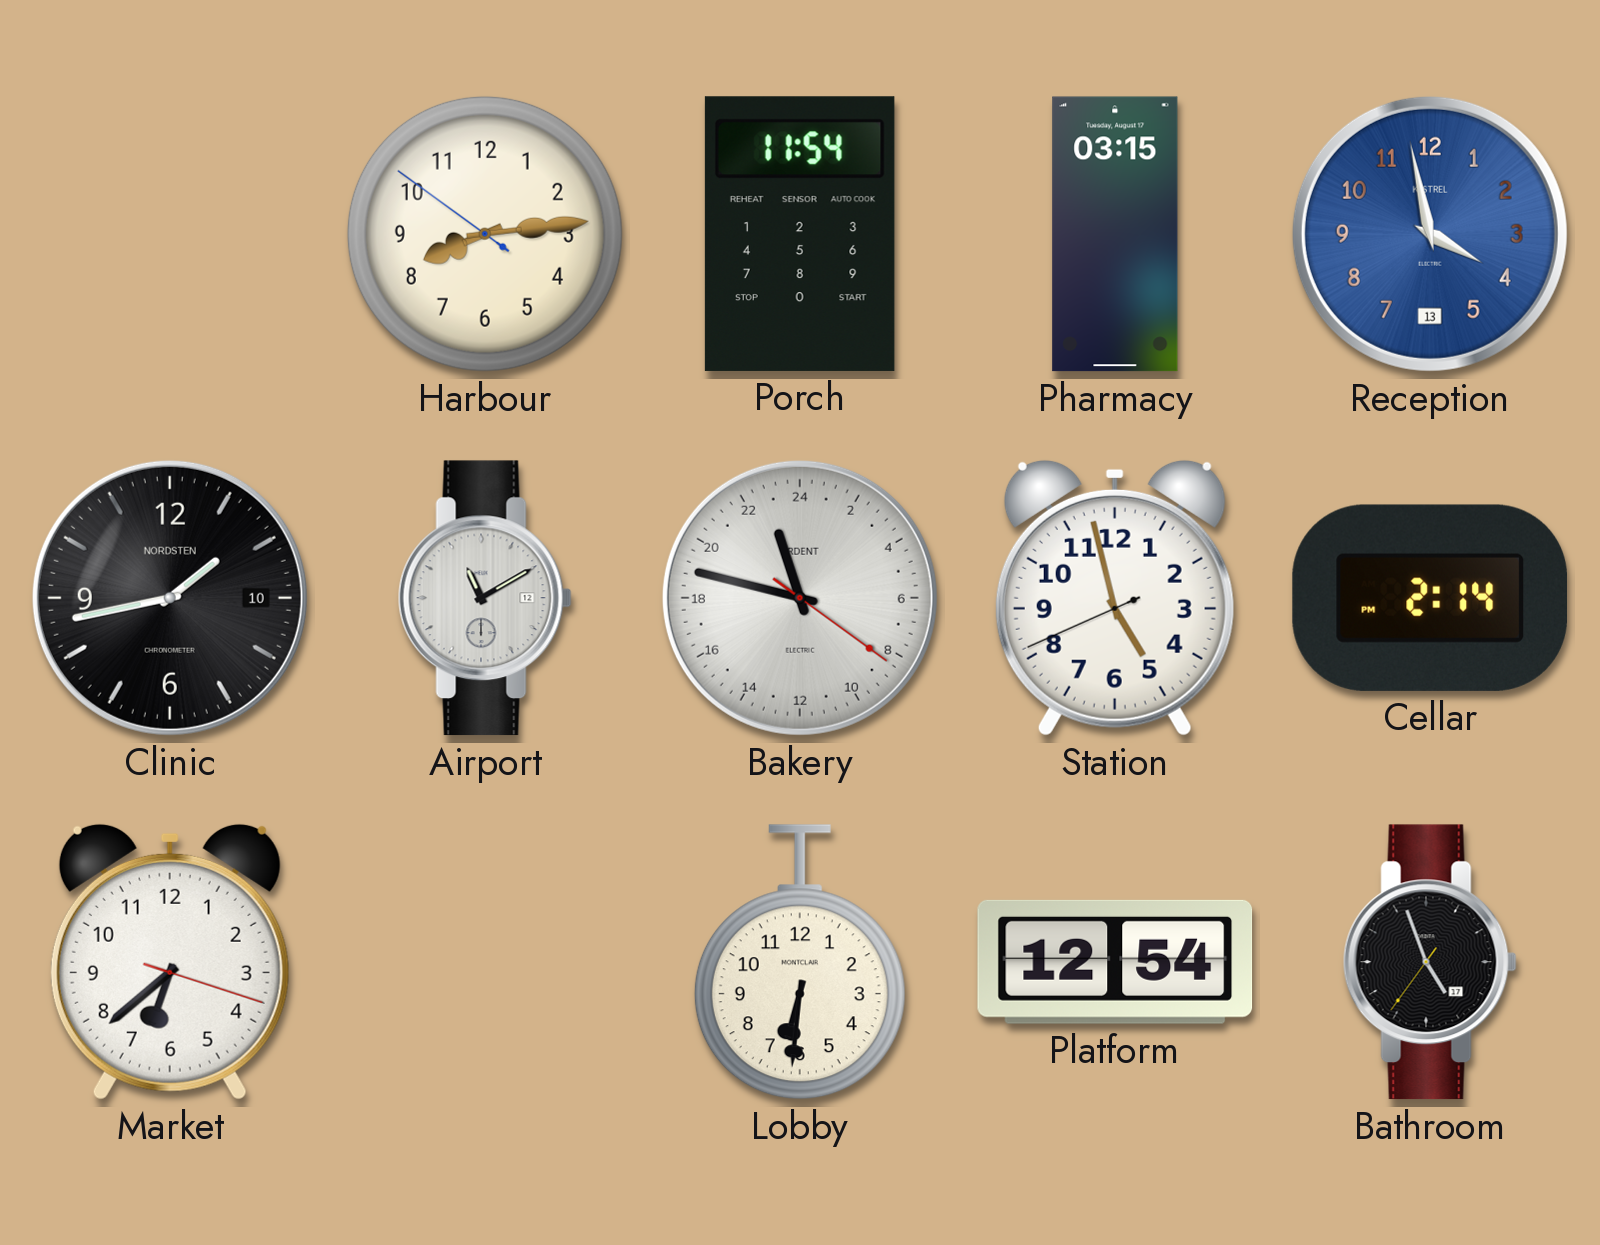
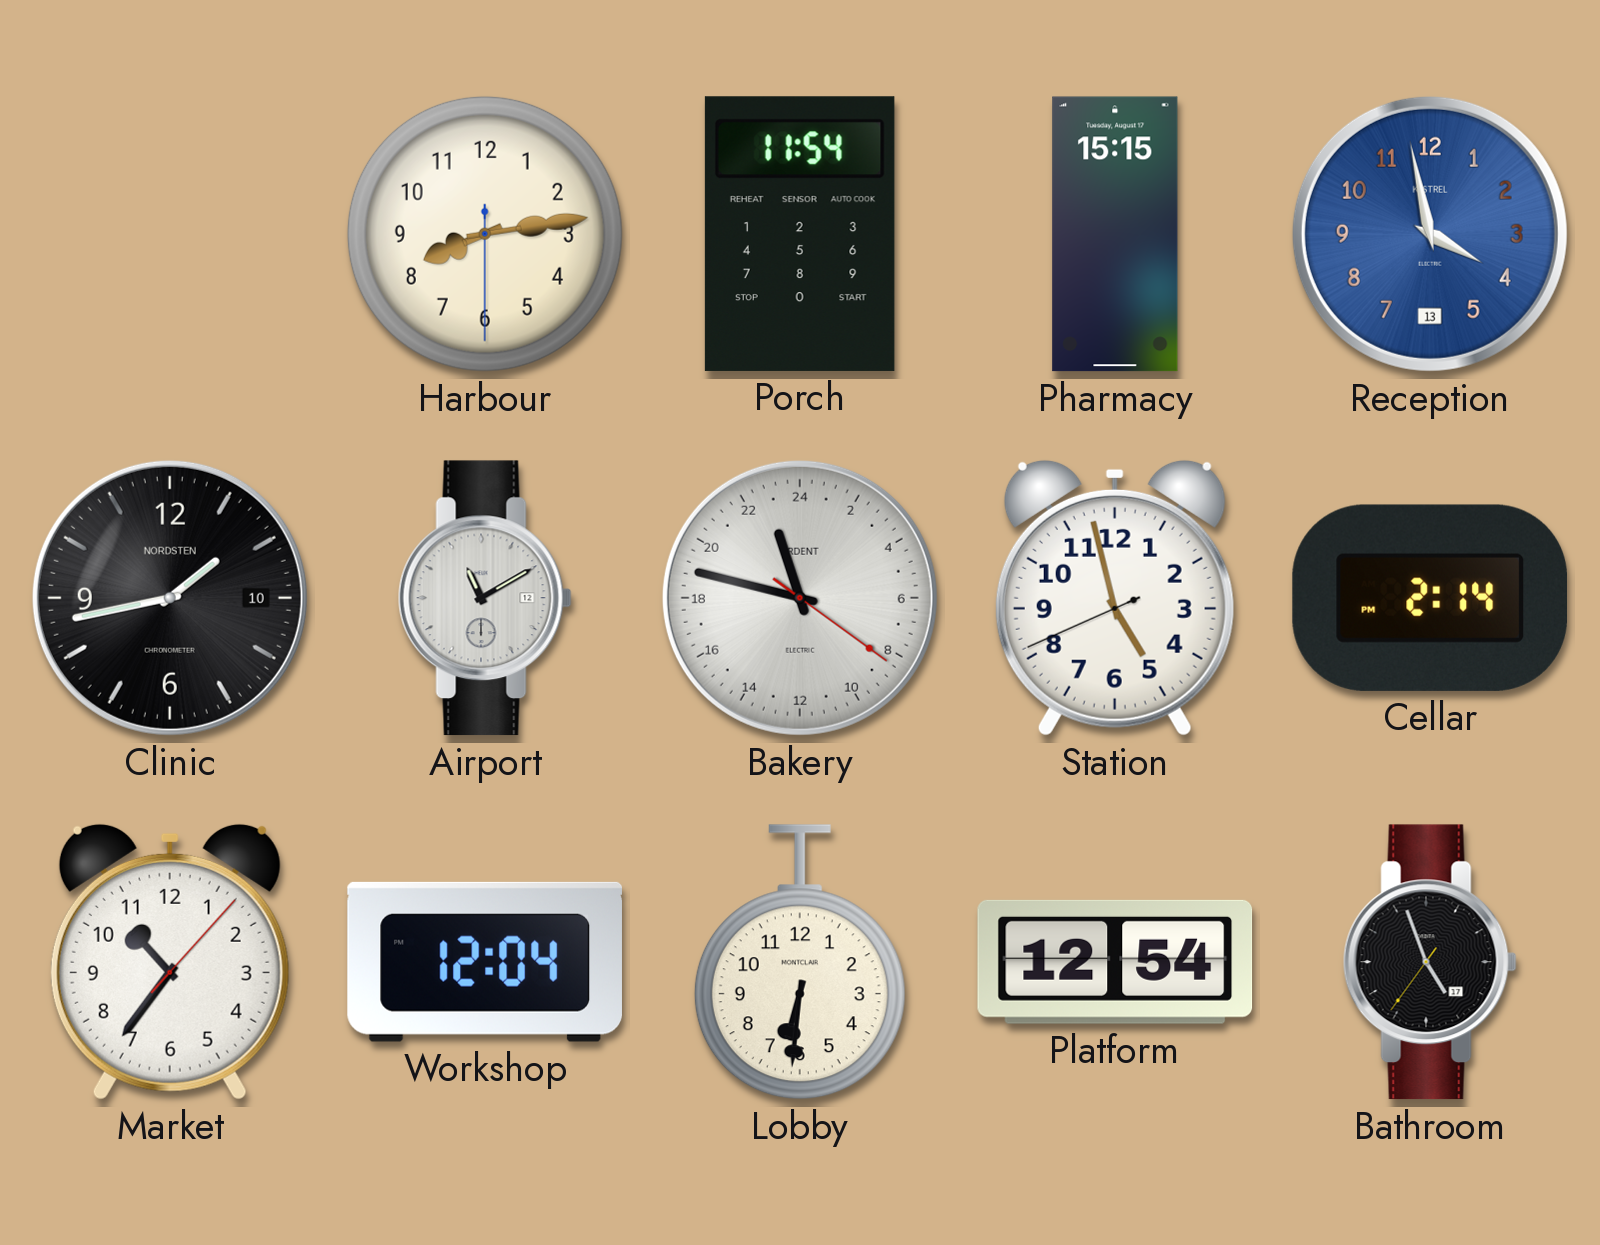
Harbour: 8:13:51 -> 8:13:30 (485, 234)
Pharmacy: 03:15 -> 15:15 (1115, 234)
Market: 6:38 -> 10:36 (170, 962)
Workshop: none -> 12:04 (485, 962)
